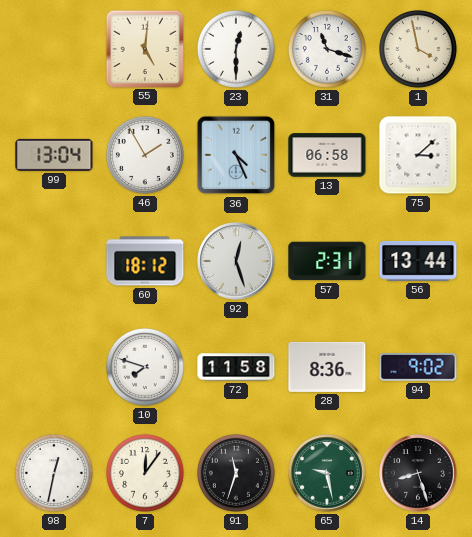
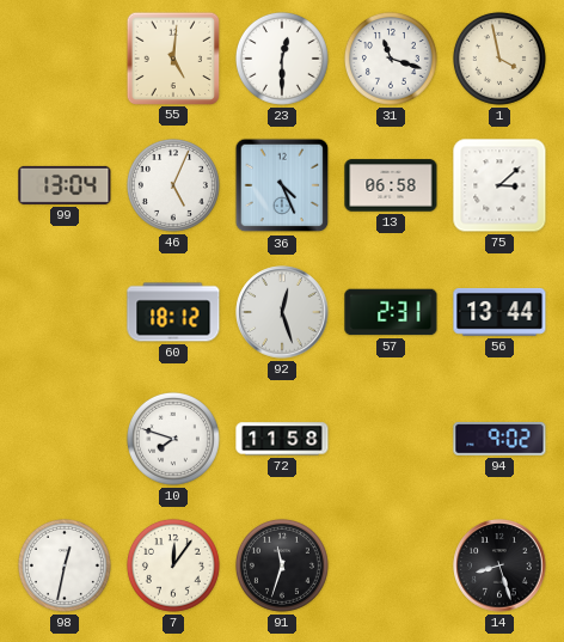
46: 1:55 -> 5:04 (173, 185)
28: 8:36 -> none (327, 367)
65: 9:28 -> none (327, 473)
